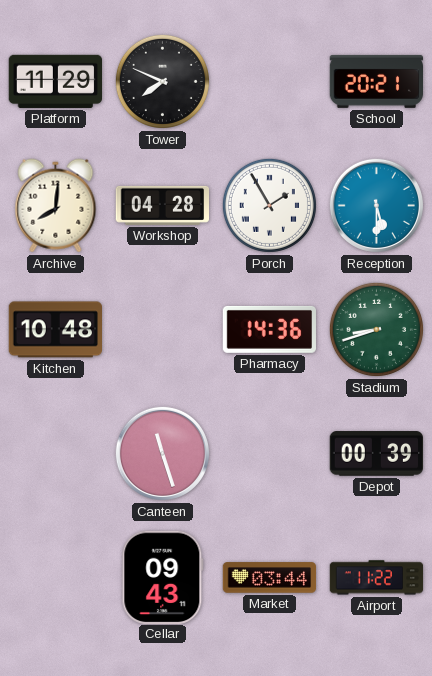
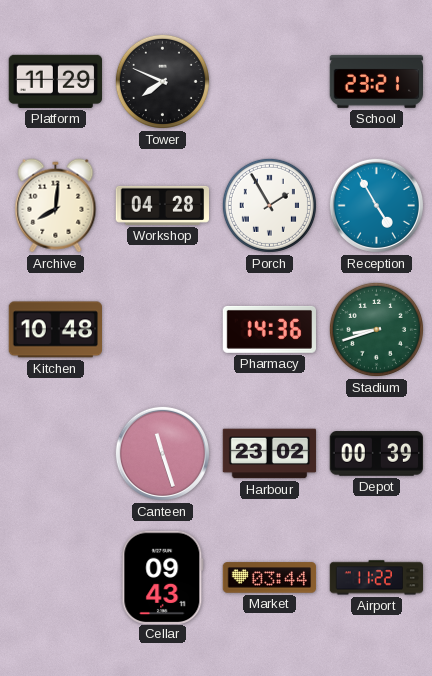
School: 20:21 -> 23:21 (376, 81)
Reception: 5:30 -> 4:55 (376, 205)
Harbour: none -> 23:02 (270, 454)
